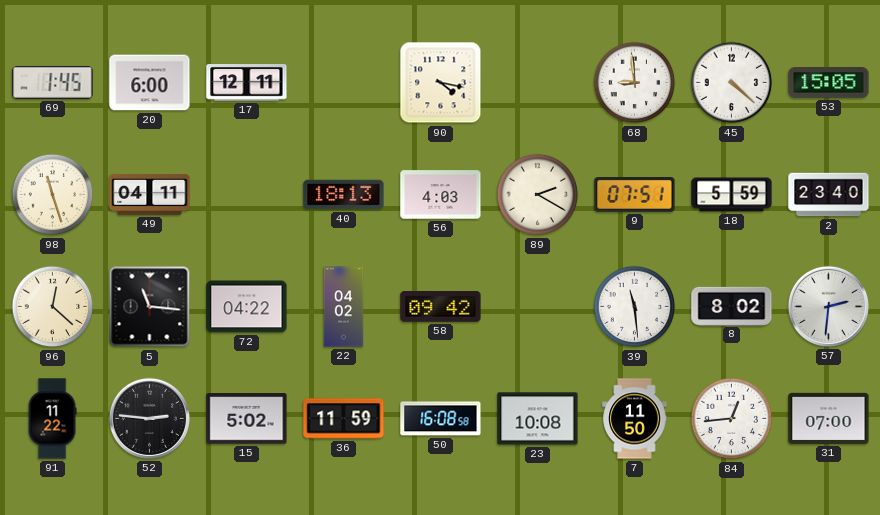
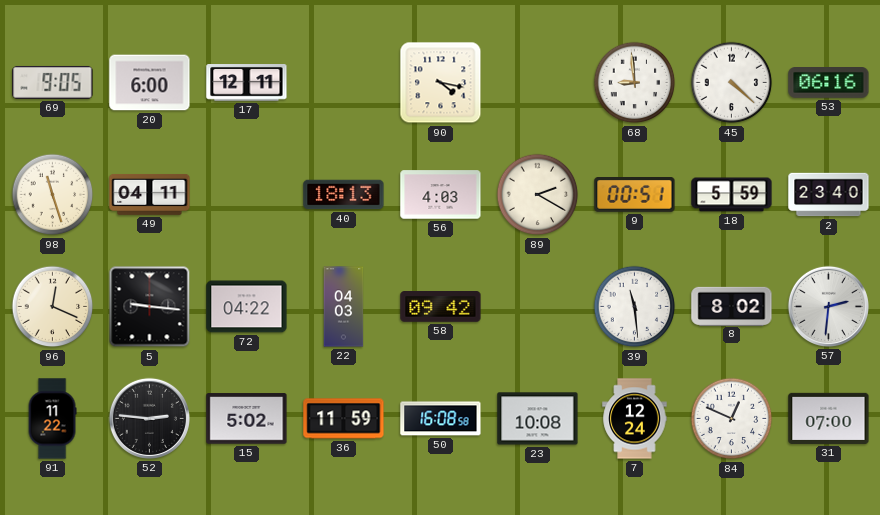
69: 1:45 -> 9:05 (53, 82)
53: 15:05 -> 06:16 (829, 83)
9: 07:51 -> 00:51 (635, 195)
96: 12:22 -> 12:19 (53, 307)
5: 11:16 -> 9:16 (150, 307)
22: 04:02 -> 04:03 (344, 307)
7: 11:50 -> 12:24 (635, 419)
84: 12:44 -> 12:49 (732, 419)
